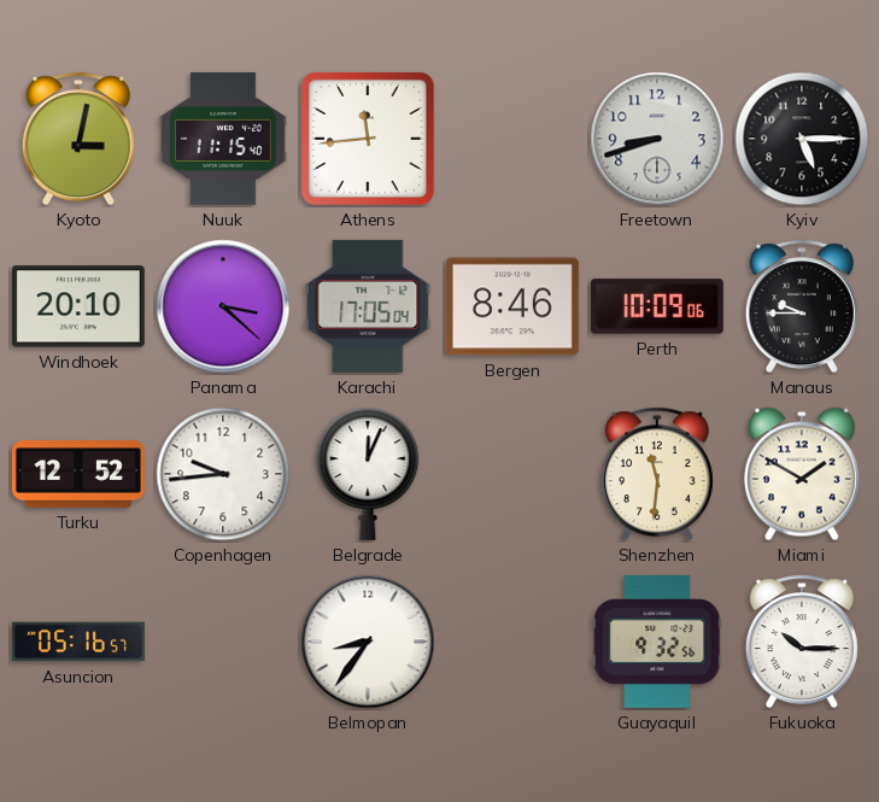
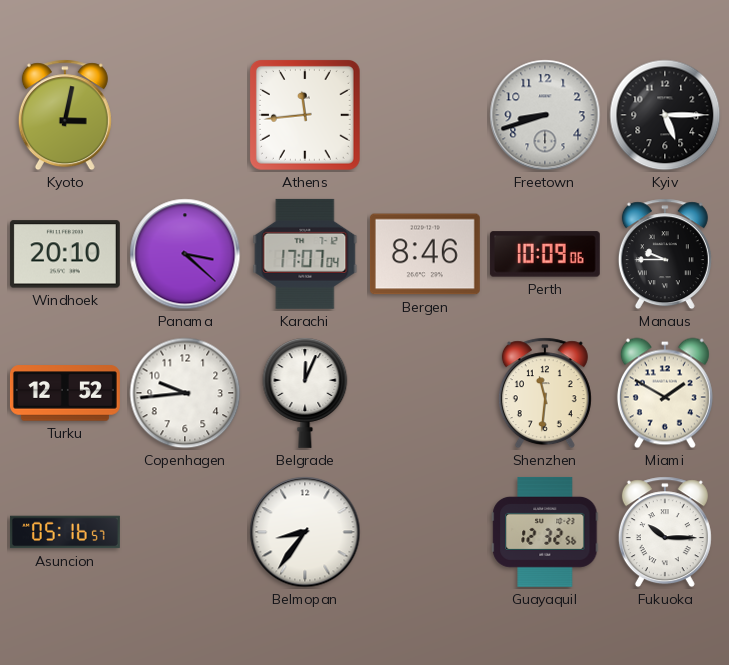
Nuuk: 11:15 -> none (223, 139)
Karachi: 17:05 -> 17:07 (305, 254)
Guayaquil: 9:32 -> 12:32 (545, 532)
